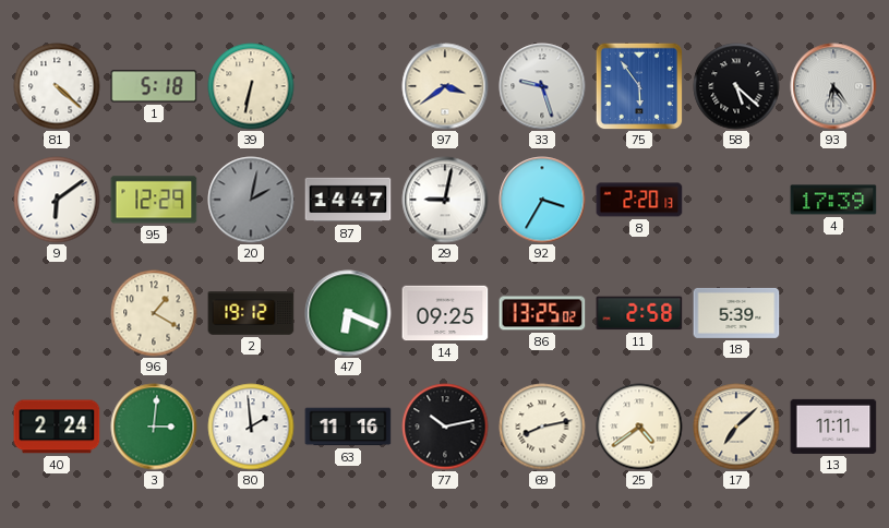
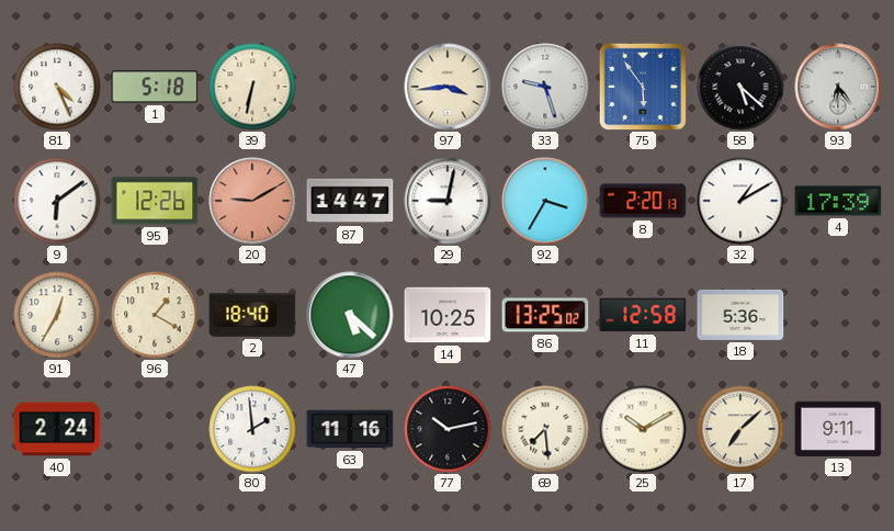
81: 4:22 -> 4:26 (57, 87)
97: 3:39 -> 3:44 (448, 87)
95: 12:29 -> 12:26 (155, 201)
20: 2:02 -> 9:10 (252, 201)
20 dial: grey -> salmon (252, 201)
32: none -> 1:10 (740, 201)
91: none -> 12:35 (57, 315)
2: 19:12 -> 18:40 (252, 316)
47: 6:19 -> 5:22 (350, 315)
14: 09:25 -> 10:25 (448, 315)
11: 2:58 -> 12:58 (643, 315)
18: 5:39 -> 5:36 (740, 315)
3: 3:01 -> none (154, 427)
69: 8:13 -> 7:29 (545, 429)
25: 4:39 -> 10:10 (643, 429)
13: 11:11 -> 9:11 (838, 429)
